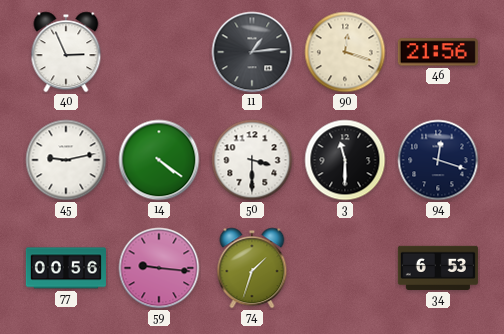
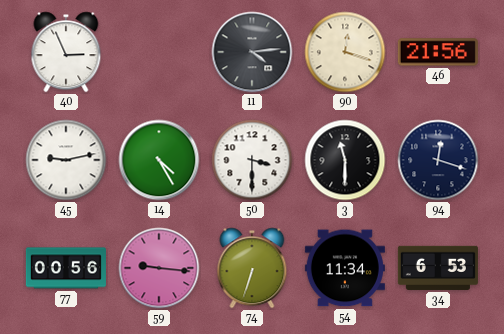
11: 1:14 -> 4:14 (252, 52)
14: 4:21 -> 4:25 (159, 160)
74: 1:33 -> 6:33 (252, 268)
54: none -> 11:34 (345, 268)
